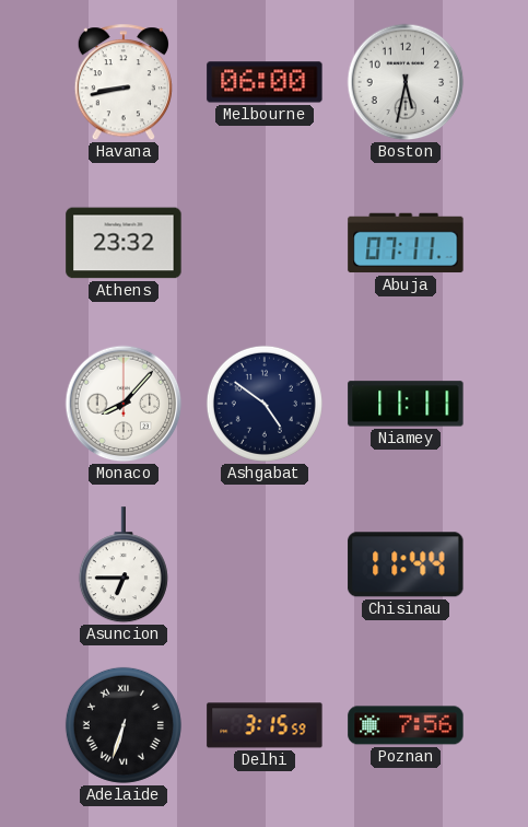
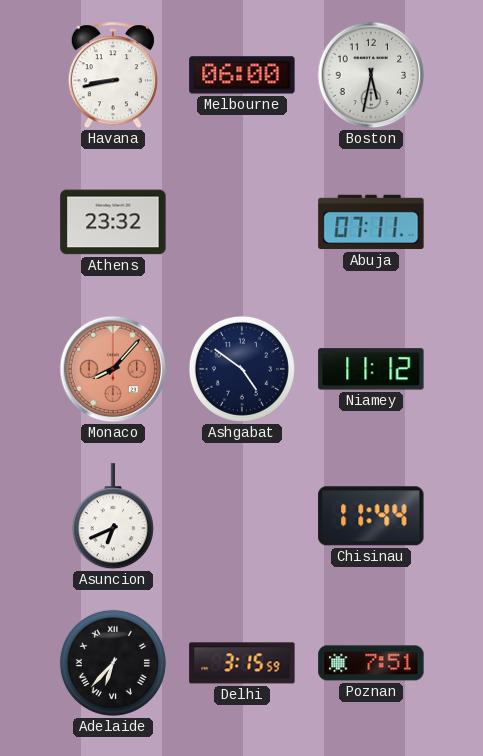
Monaco dial: white -> salmon (113, 369)
Niamey: 11:11 -> 11:12 (371, 369)
Asuncion: 6:45 -> 6:41 (113, 517)
Adelaide: 6:33 -> 6:37 (113, 663)
Poznan: 7:56 -> 7:51 (371, 663)
